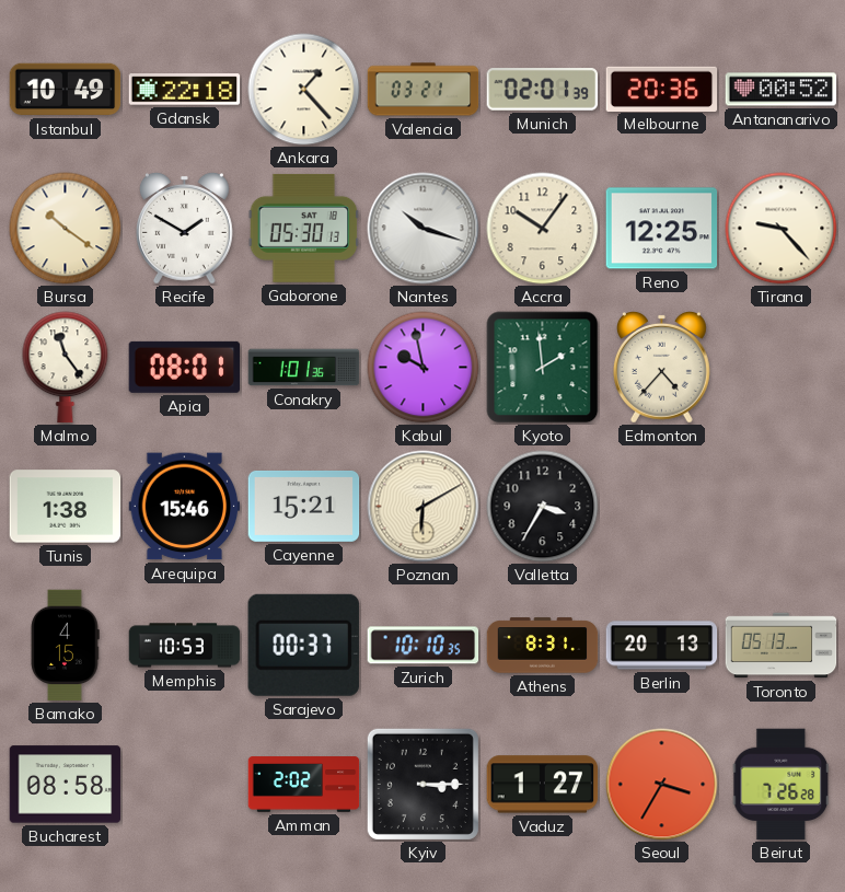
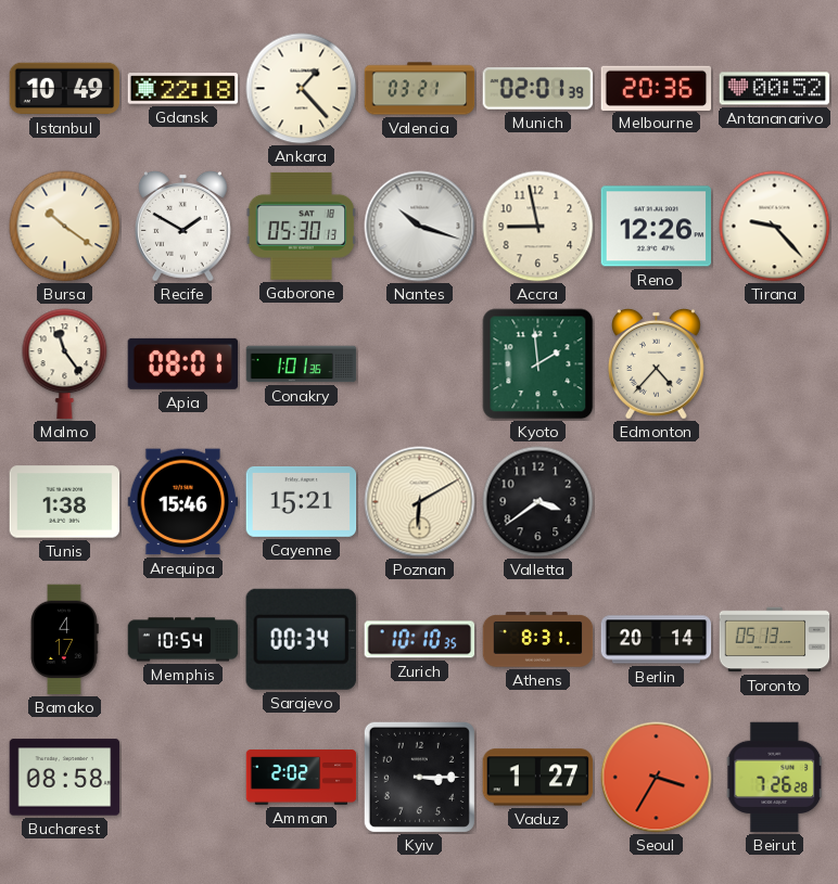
Accra: 10:06 -> 8:58 (538, 227)
Reno: 12:25 -> 12:26 (657, 227)
Kabul: 9:58 -> none (424, 368)
Valletta: 3:35 -> 3:39 (538, 502)
Bamako: 4:15 -> 4:17 (64, 640)
Memphis: 10:53 -> 10:54 (183, 640)
Sarajevo: 00:37 -> 00:34 (301, 639)
Berlin: 20:13 -> 20:14 (657, 640)
